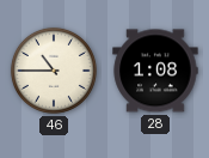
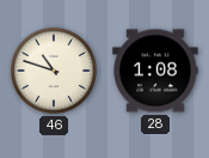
46: 10:45 -> 10:48 (54, 71)
